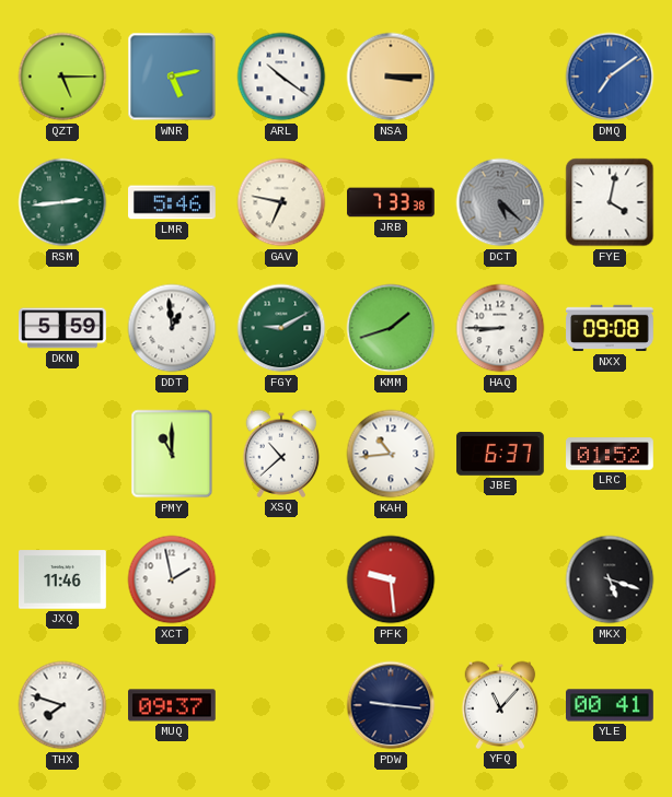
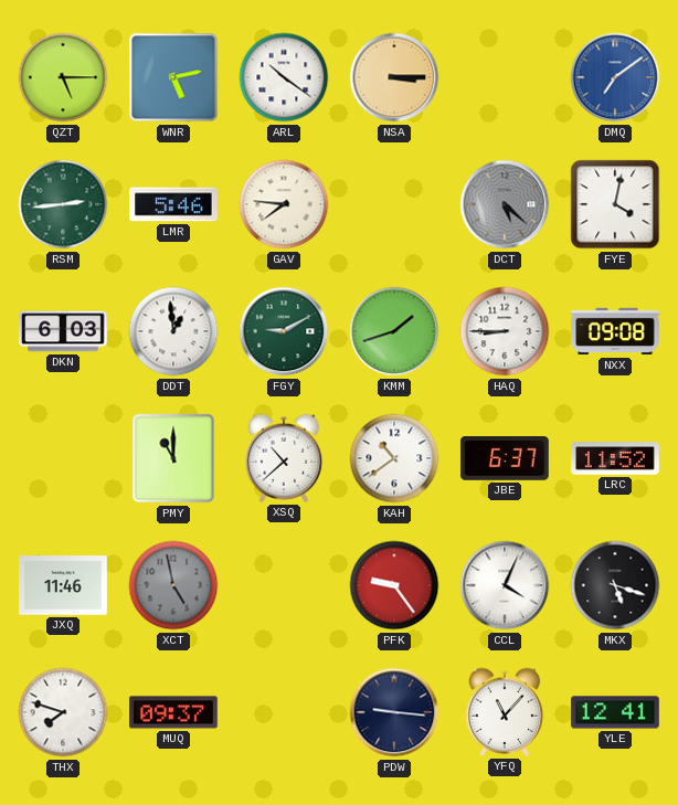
GAV: 6:47 -> 7:46 (284, 204)
JRB: 7:33 -> none (391, 202)
DKN: 5:59 -> 6:03 (63, 331)
KAH: 10:44 -> 10:39 (394, 458)
LRC: 01:52 -> 11:52 (616, 458)
XCT: 1:58 -> 4:58 (173, 585)
XCT dial: white -> grey (173, 585)
PFK: 9:29 -> 9:24 (394, 585)
CCL: none -> 4:04 (505, 585)
YLE: 00:41 -> 12:41 (616, 712)
